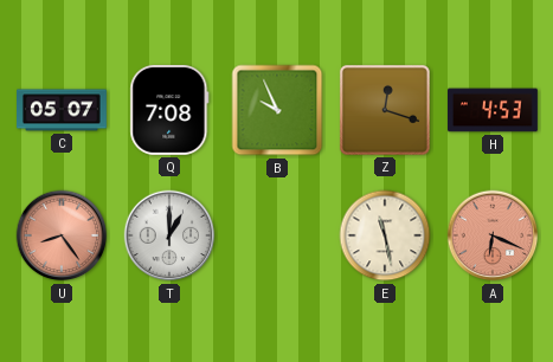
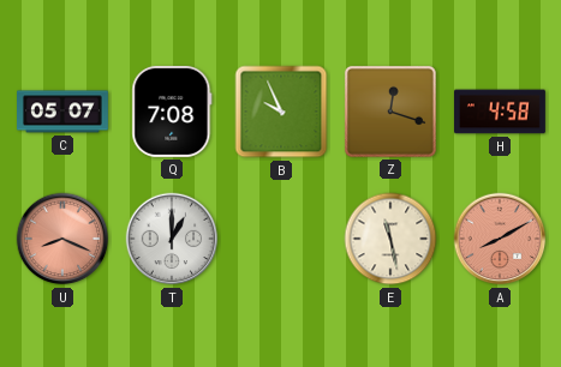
H: 4:53 -> 4:58 (500, 112)
U: 8:24 -> 8:19 (62, 239)
A: 6:19 -> 8:10 (500, 239)
